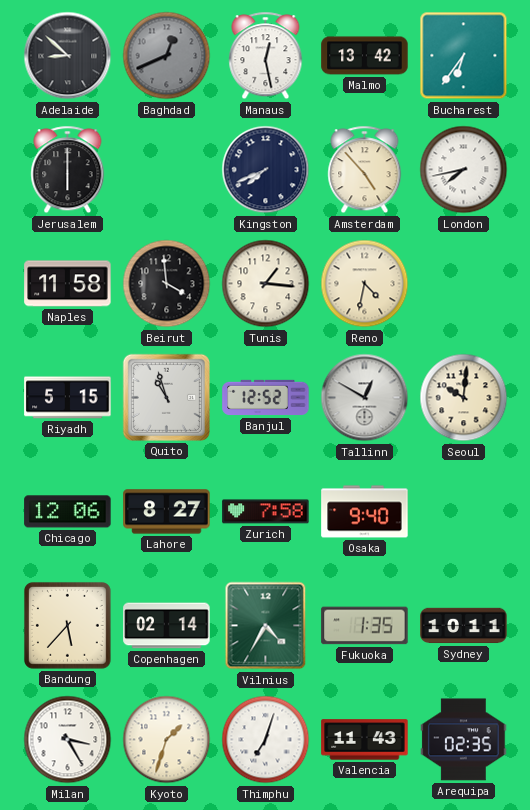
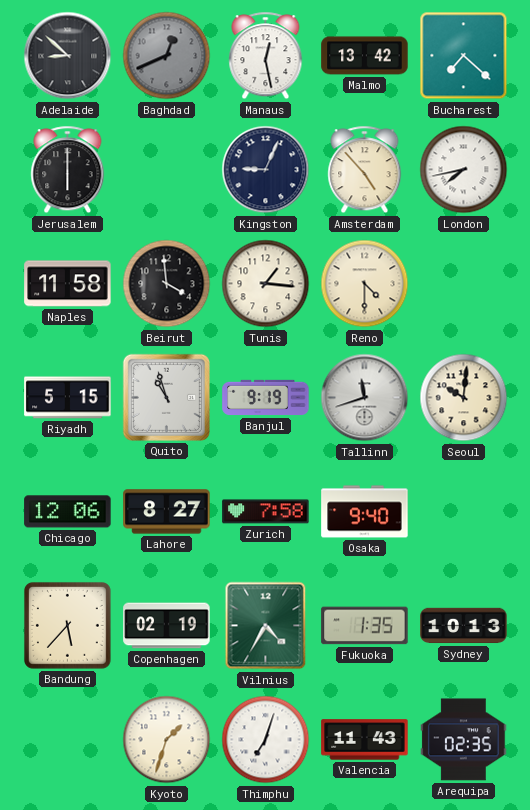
Bucharest: 6:36 -> 7:22 (464, 56)
Kingston: 7:41 -> 9:04 (266, 170)
Reno: 4:32 -> 4:30 (365, 284)
Banjul: 12:52 -> 9:19 (266, 398)
Tallinn: 12:50 -> 11:42 (365, 398)
Copenhagen: 02:14 -> 02:19 (167, 626)
Sydney: 10:11 -> 10:13 (464, 626)
Milan: 3:25 -> none (68, 740)
